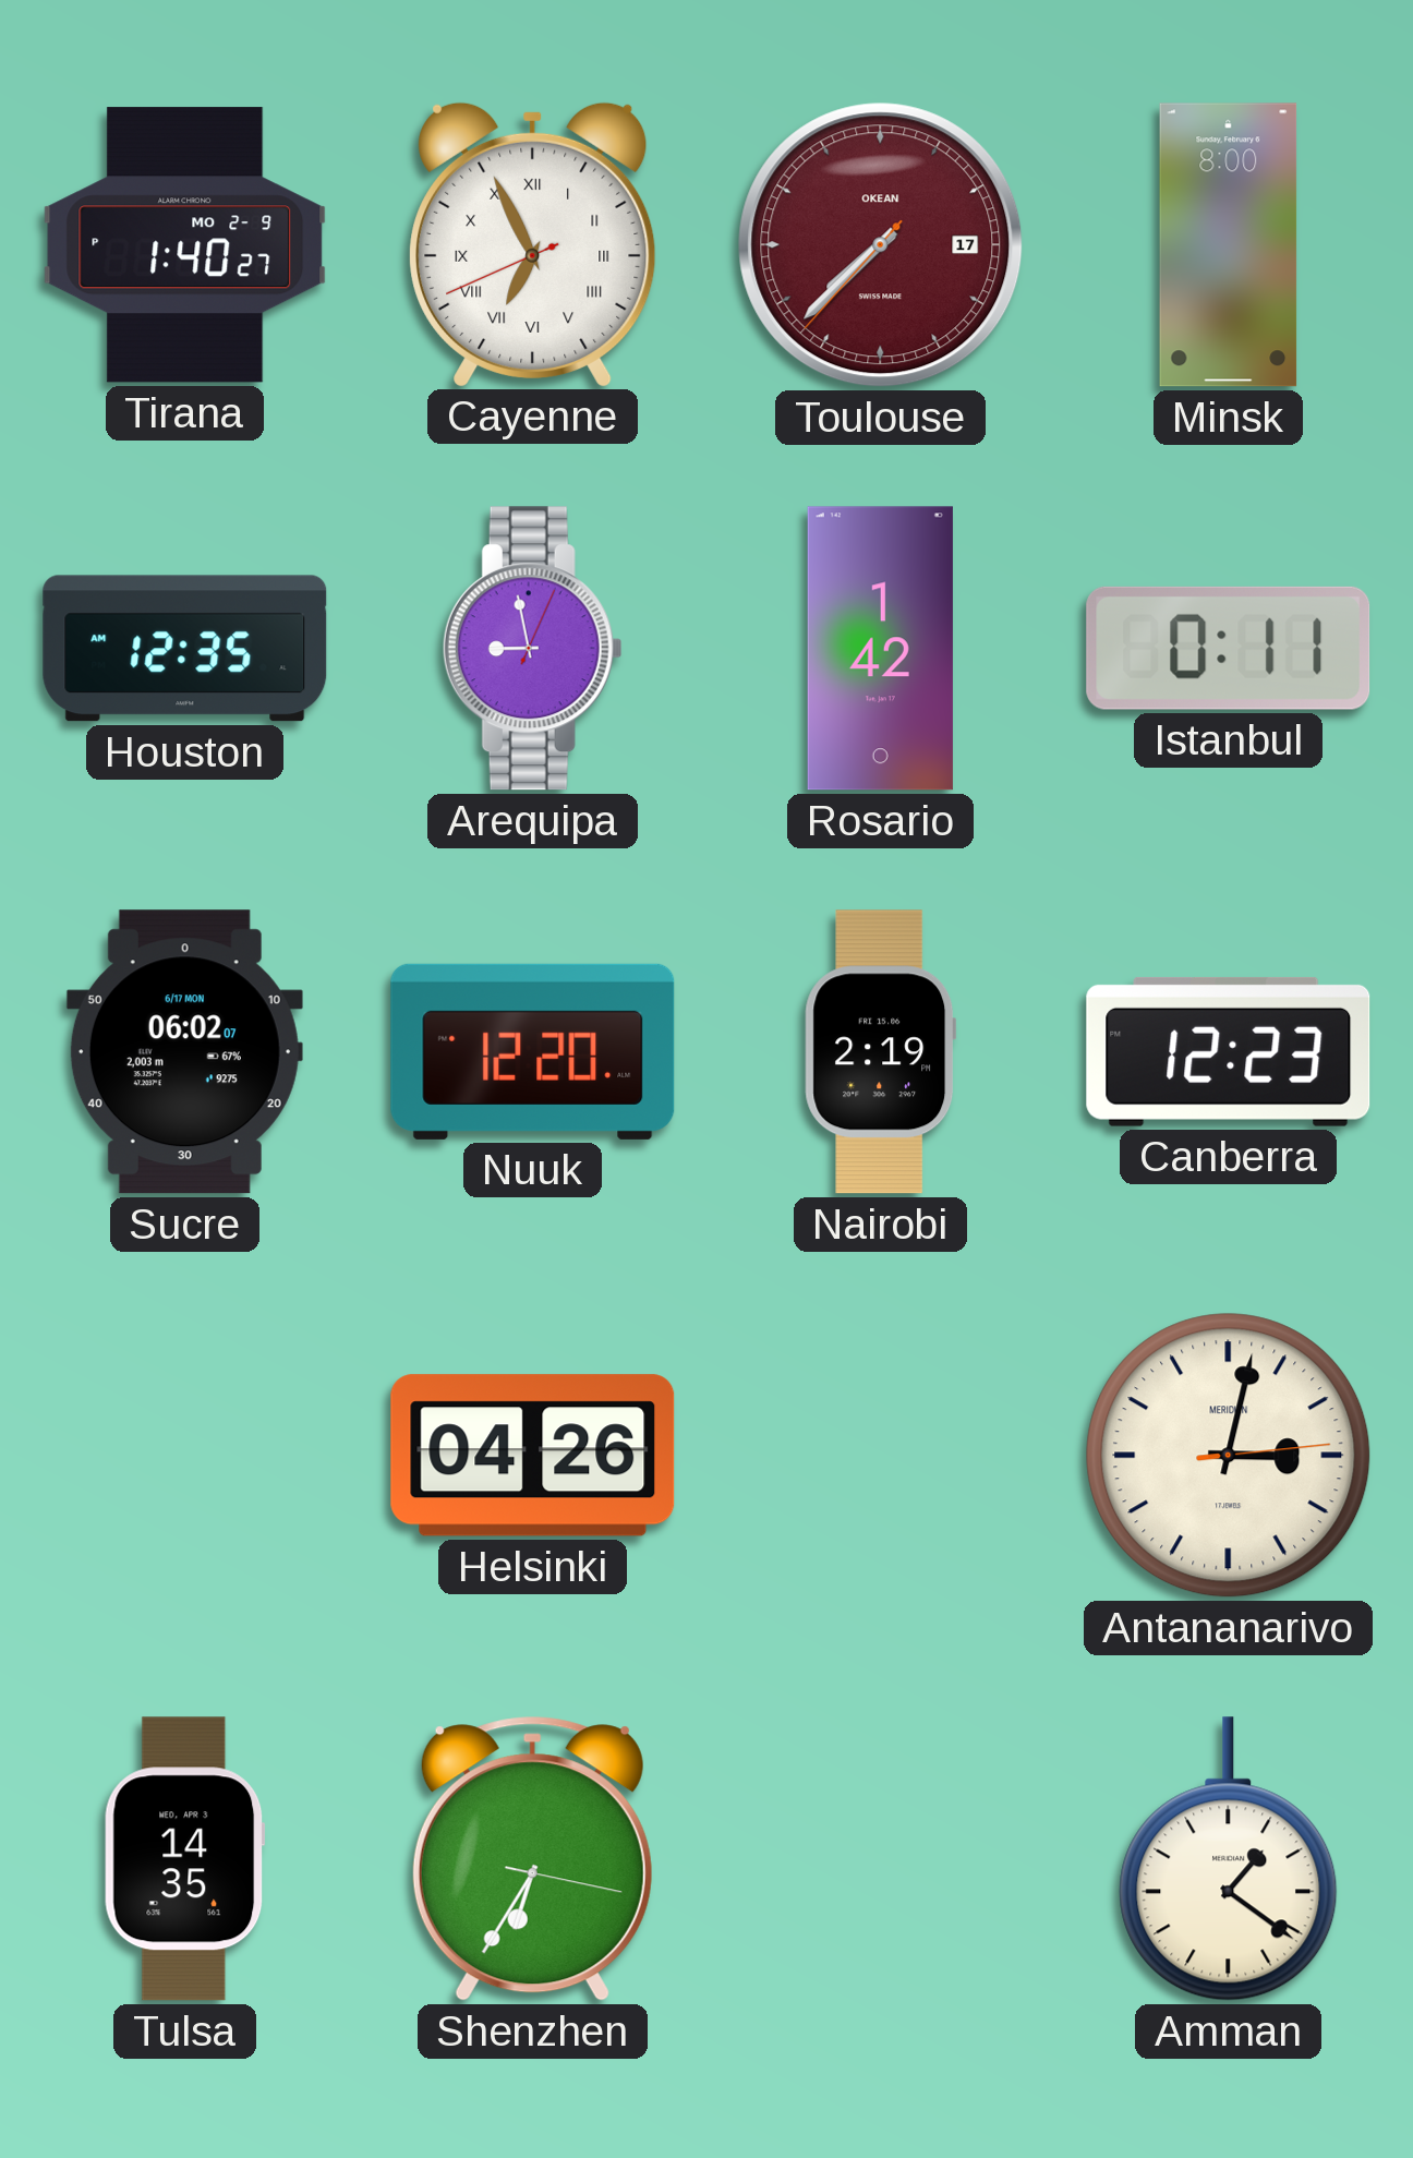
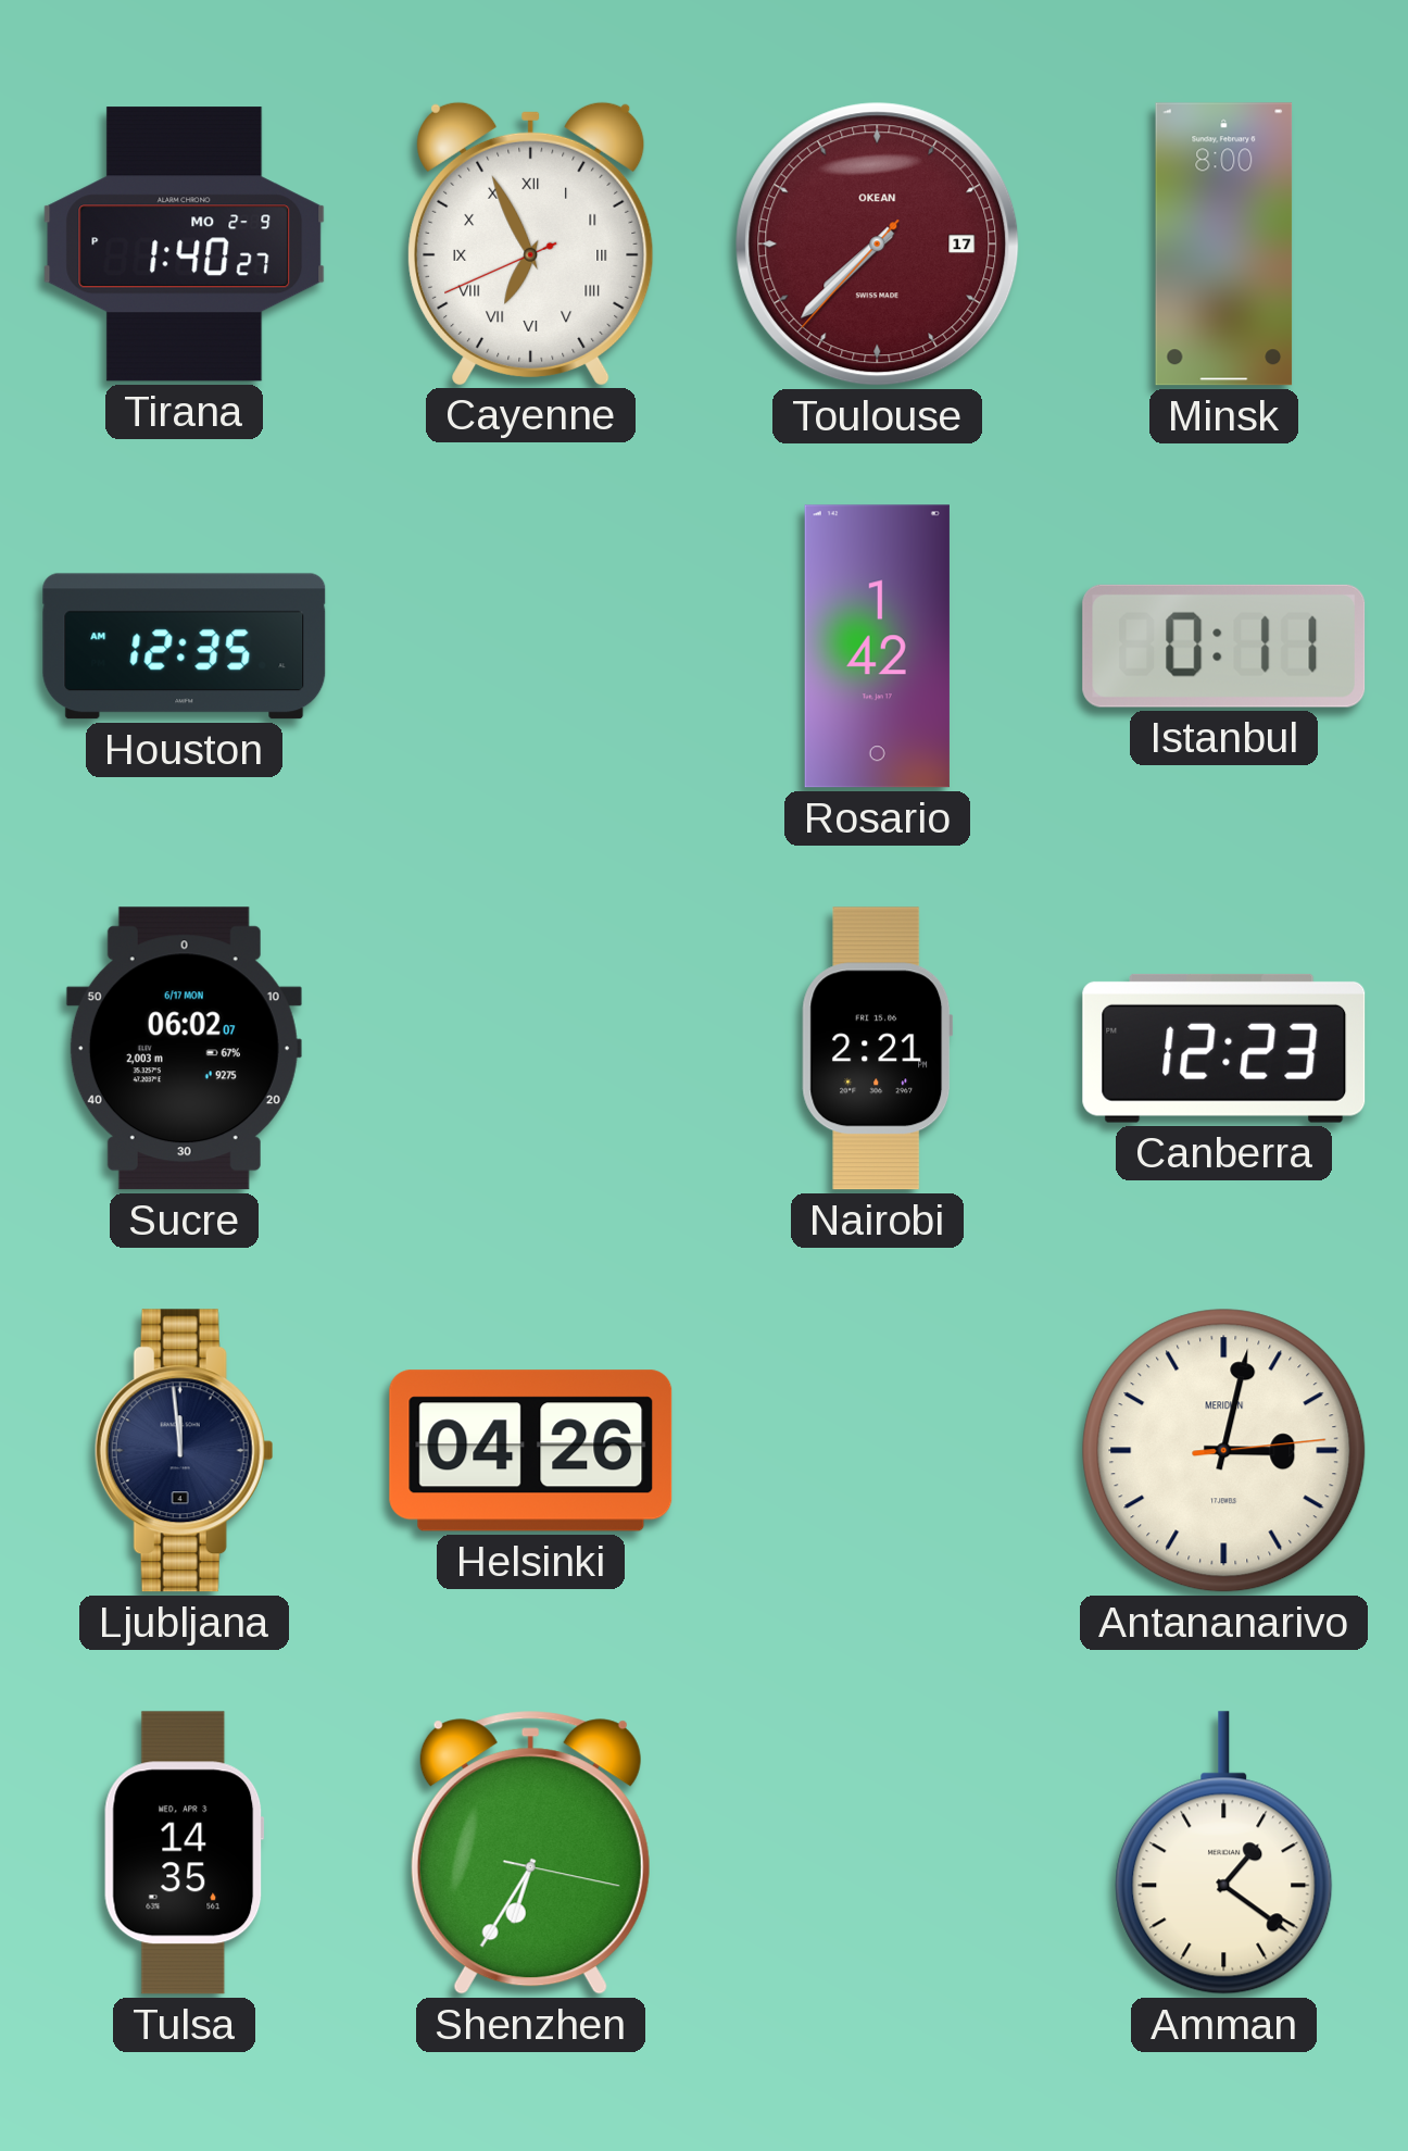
Arequipa: 8:58 -> none (532, 649)
Nuuk: 12:20 -> none (533, 1051)
Nairobi: 2:19 -> 2:21 (878, 1049)
Ljubljana: none -> 11:59 (184, 1451)
